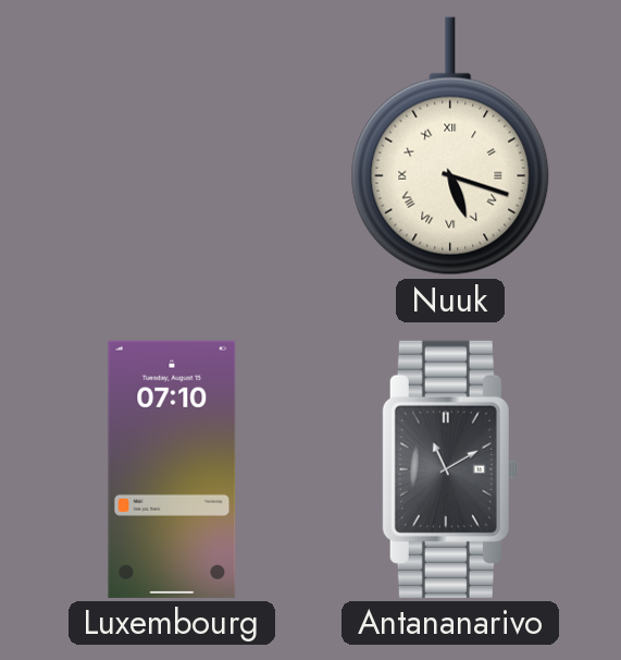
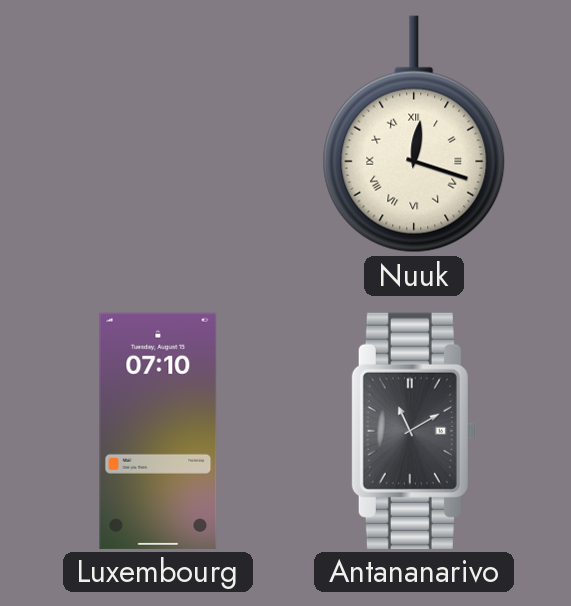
Nuuk: 5:18 -> 12:18 (414, 134)
